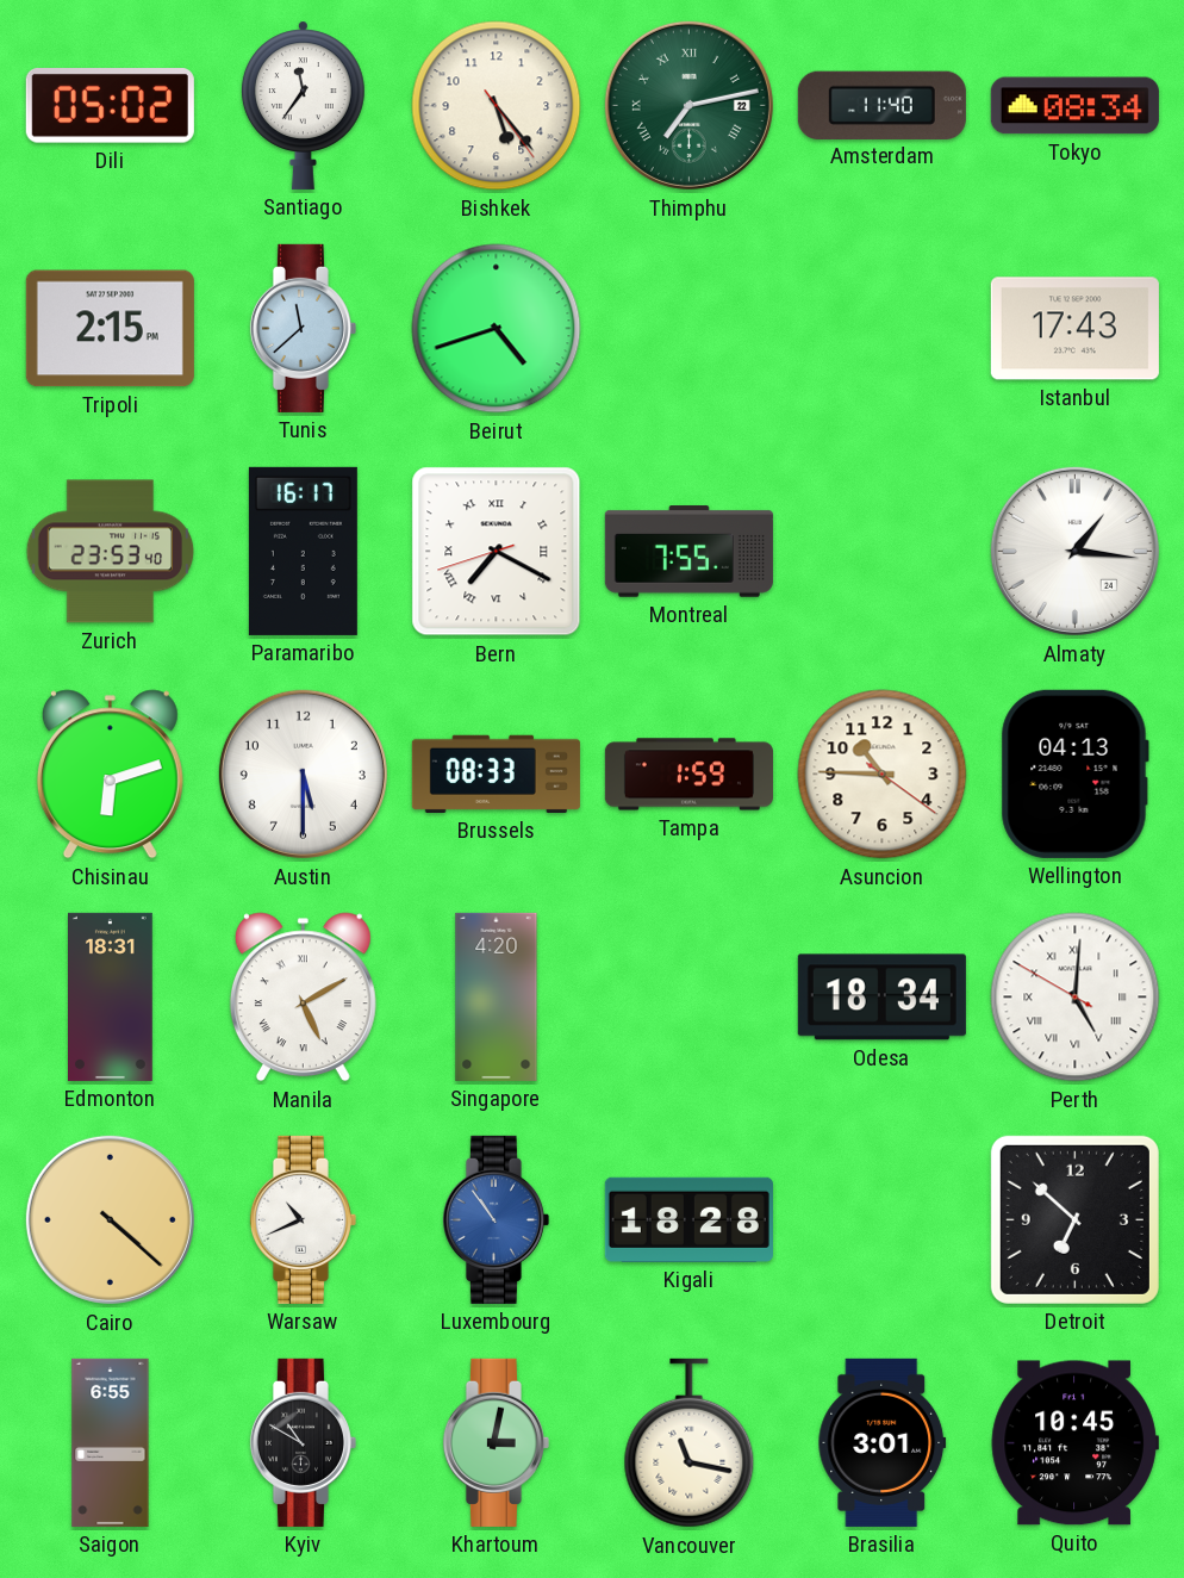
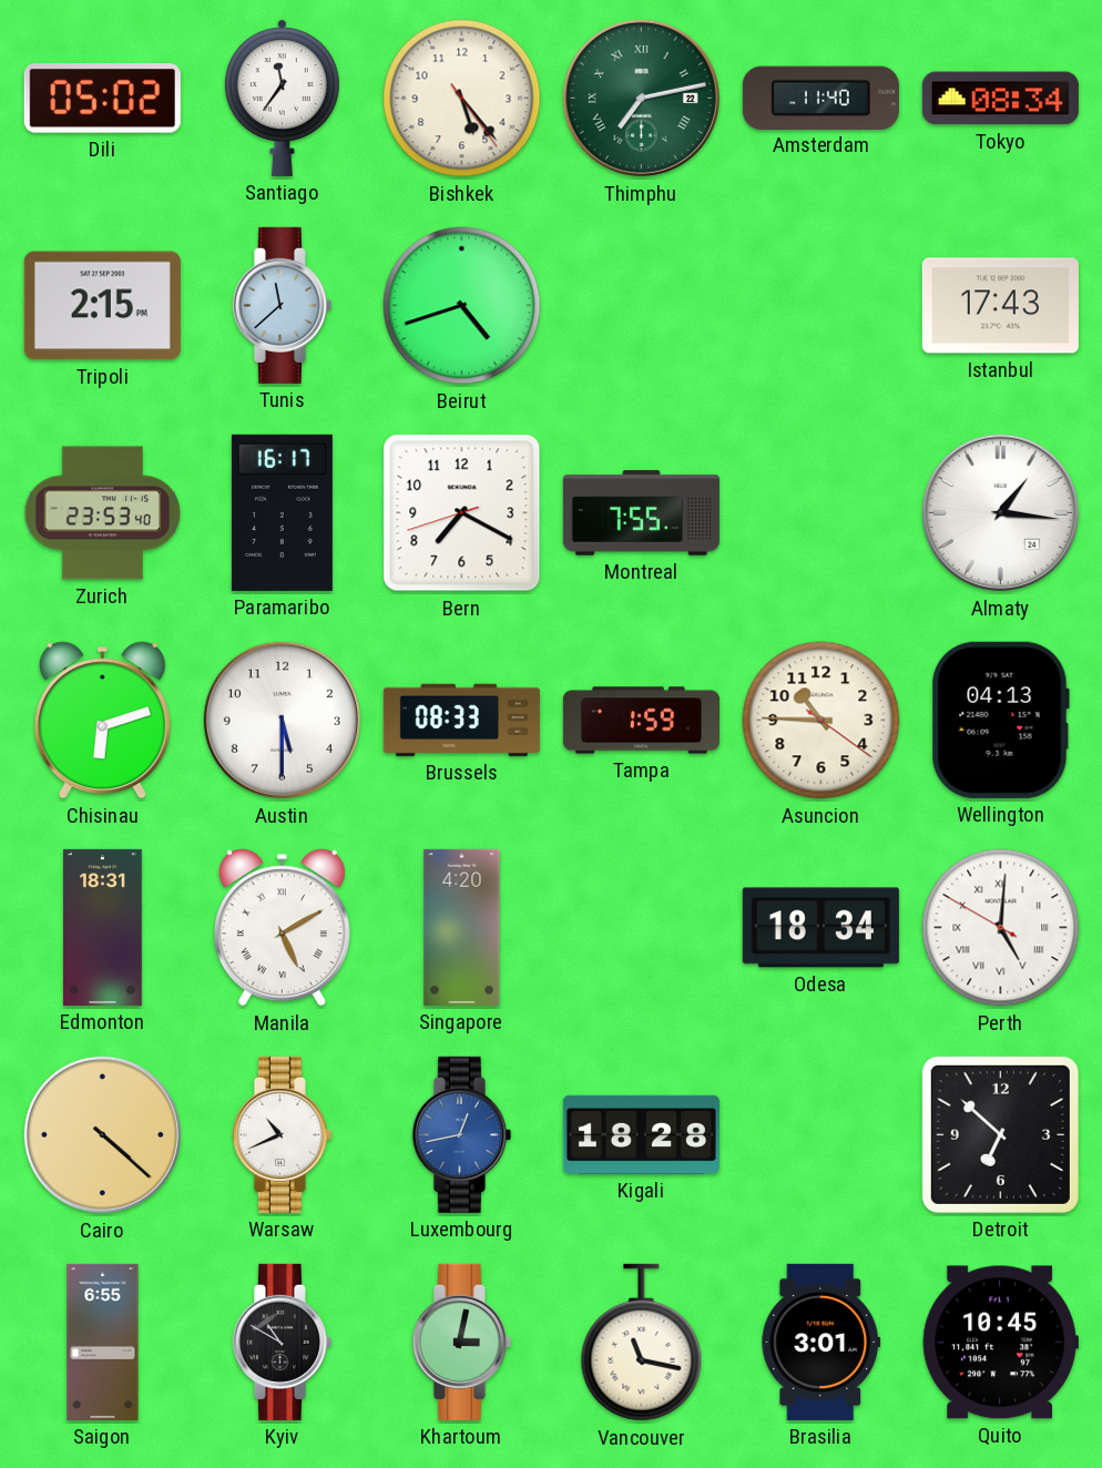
Bern numerals: Roman -> Arabic (462, 513)
Luxembourg: 10:54 -> 12:43 (461, 1134)
